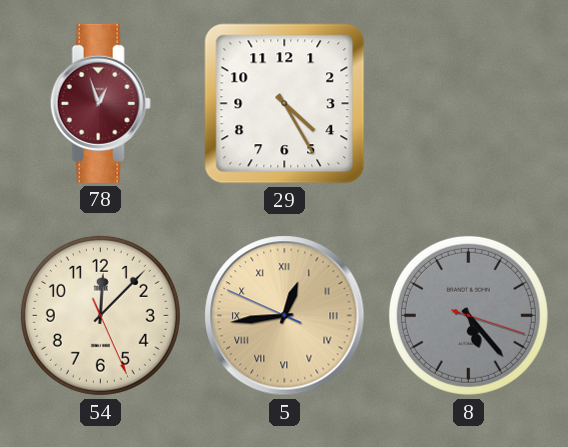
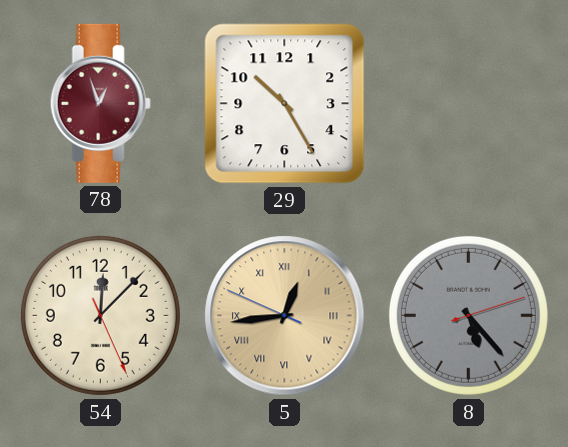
29: 4:25 -> 10:25 (285, 104)
8: 5:23:18 -> 5:23:12 (468, 315)
